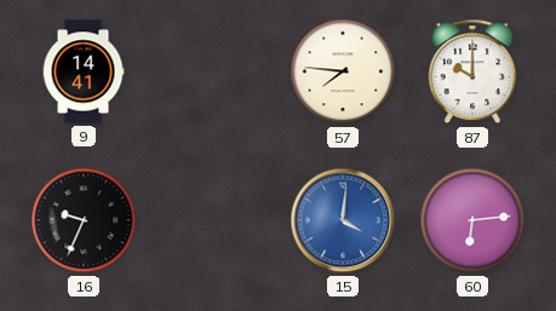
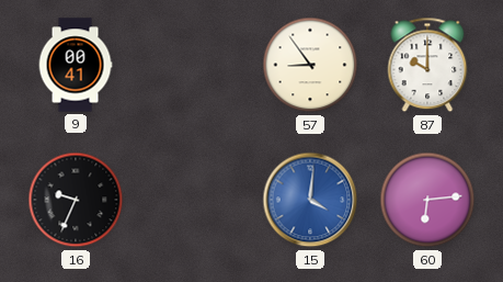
9: 14:41 -> 00:41 (76, 65)
57: 7:46 -> 8:54 (310, 65)
